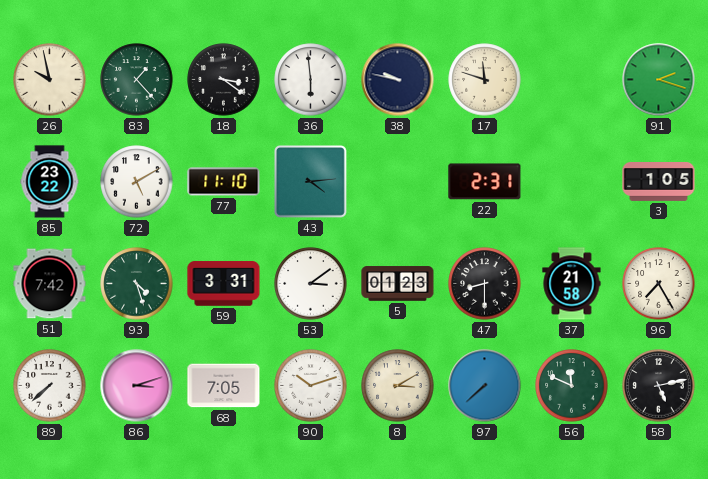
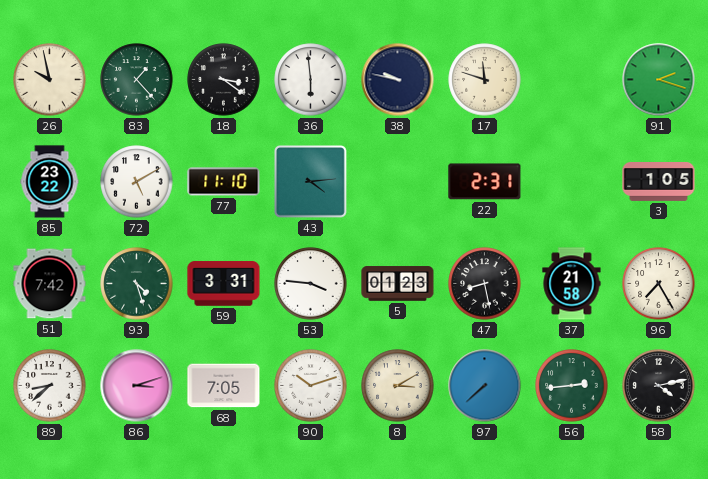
53: 3:09 -> 3:46 (311, 284)
47: 8:30 -> 8:28 (485, 284)
89: 7:38 -> 8:38 (50, 386)
56: 11:49 -> 2:44 (572, 386)
58: 5:13 -> 4:13 (659, 386)
